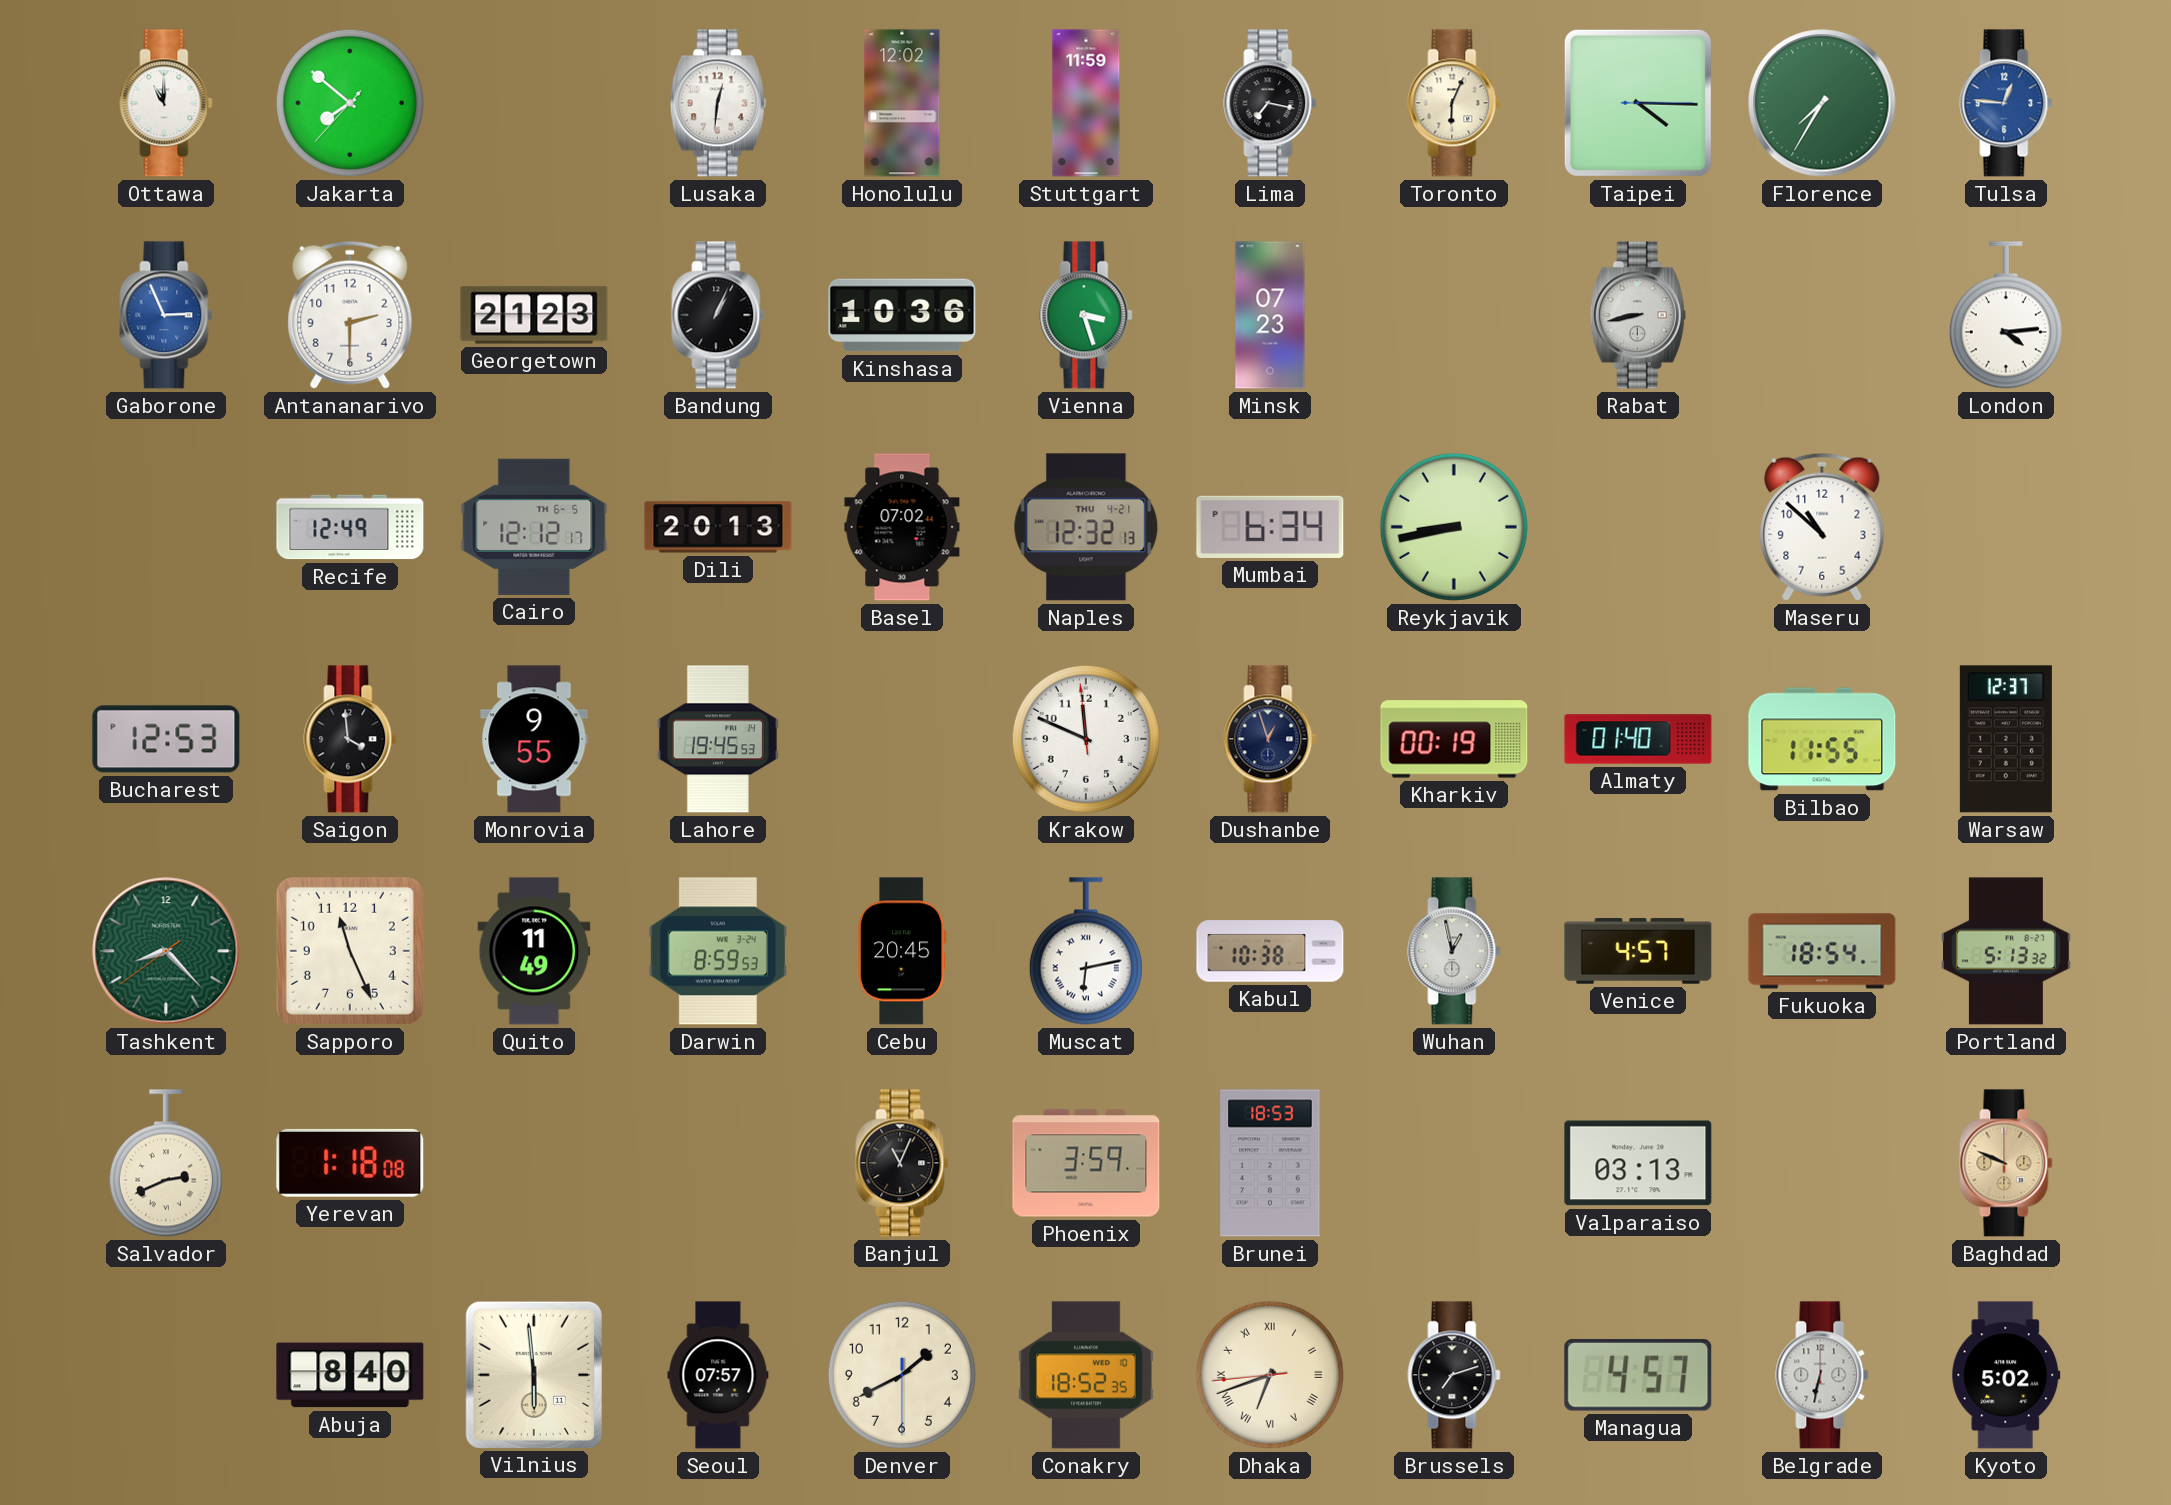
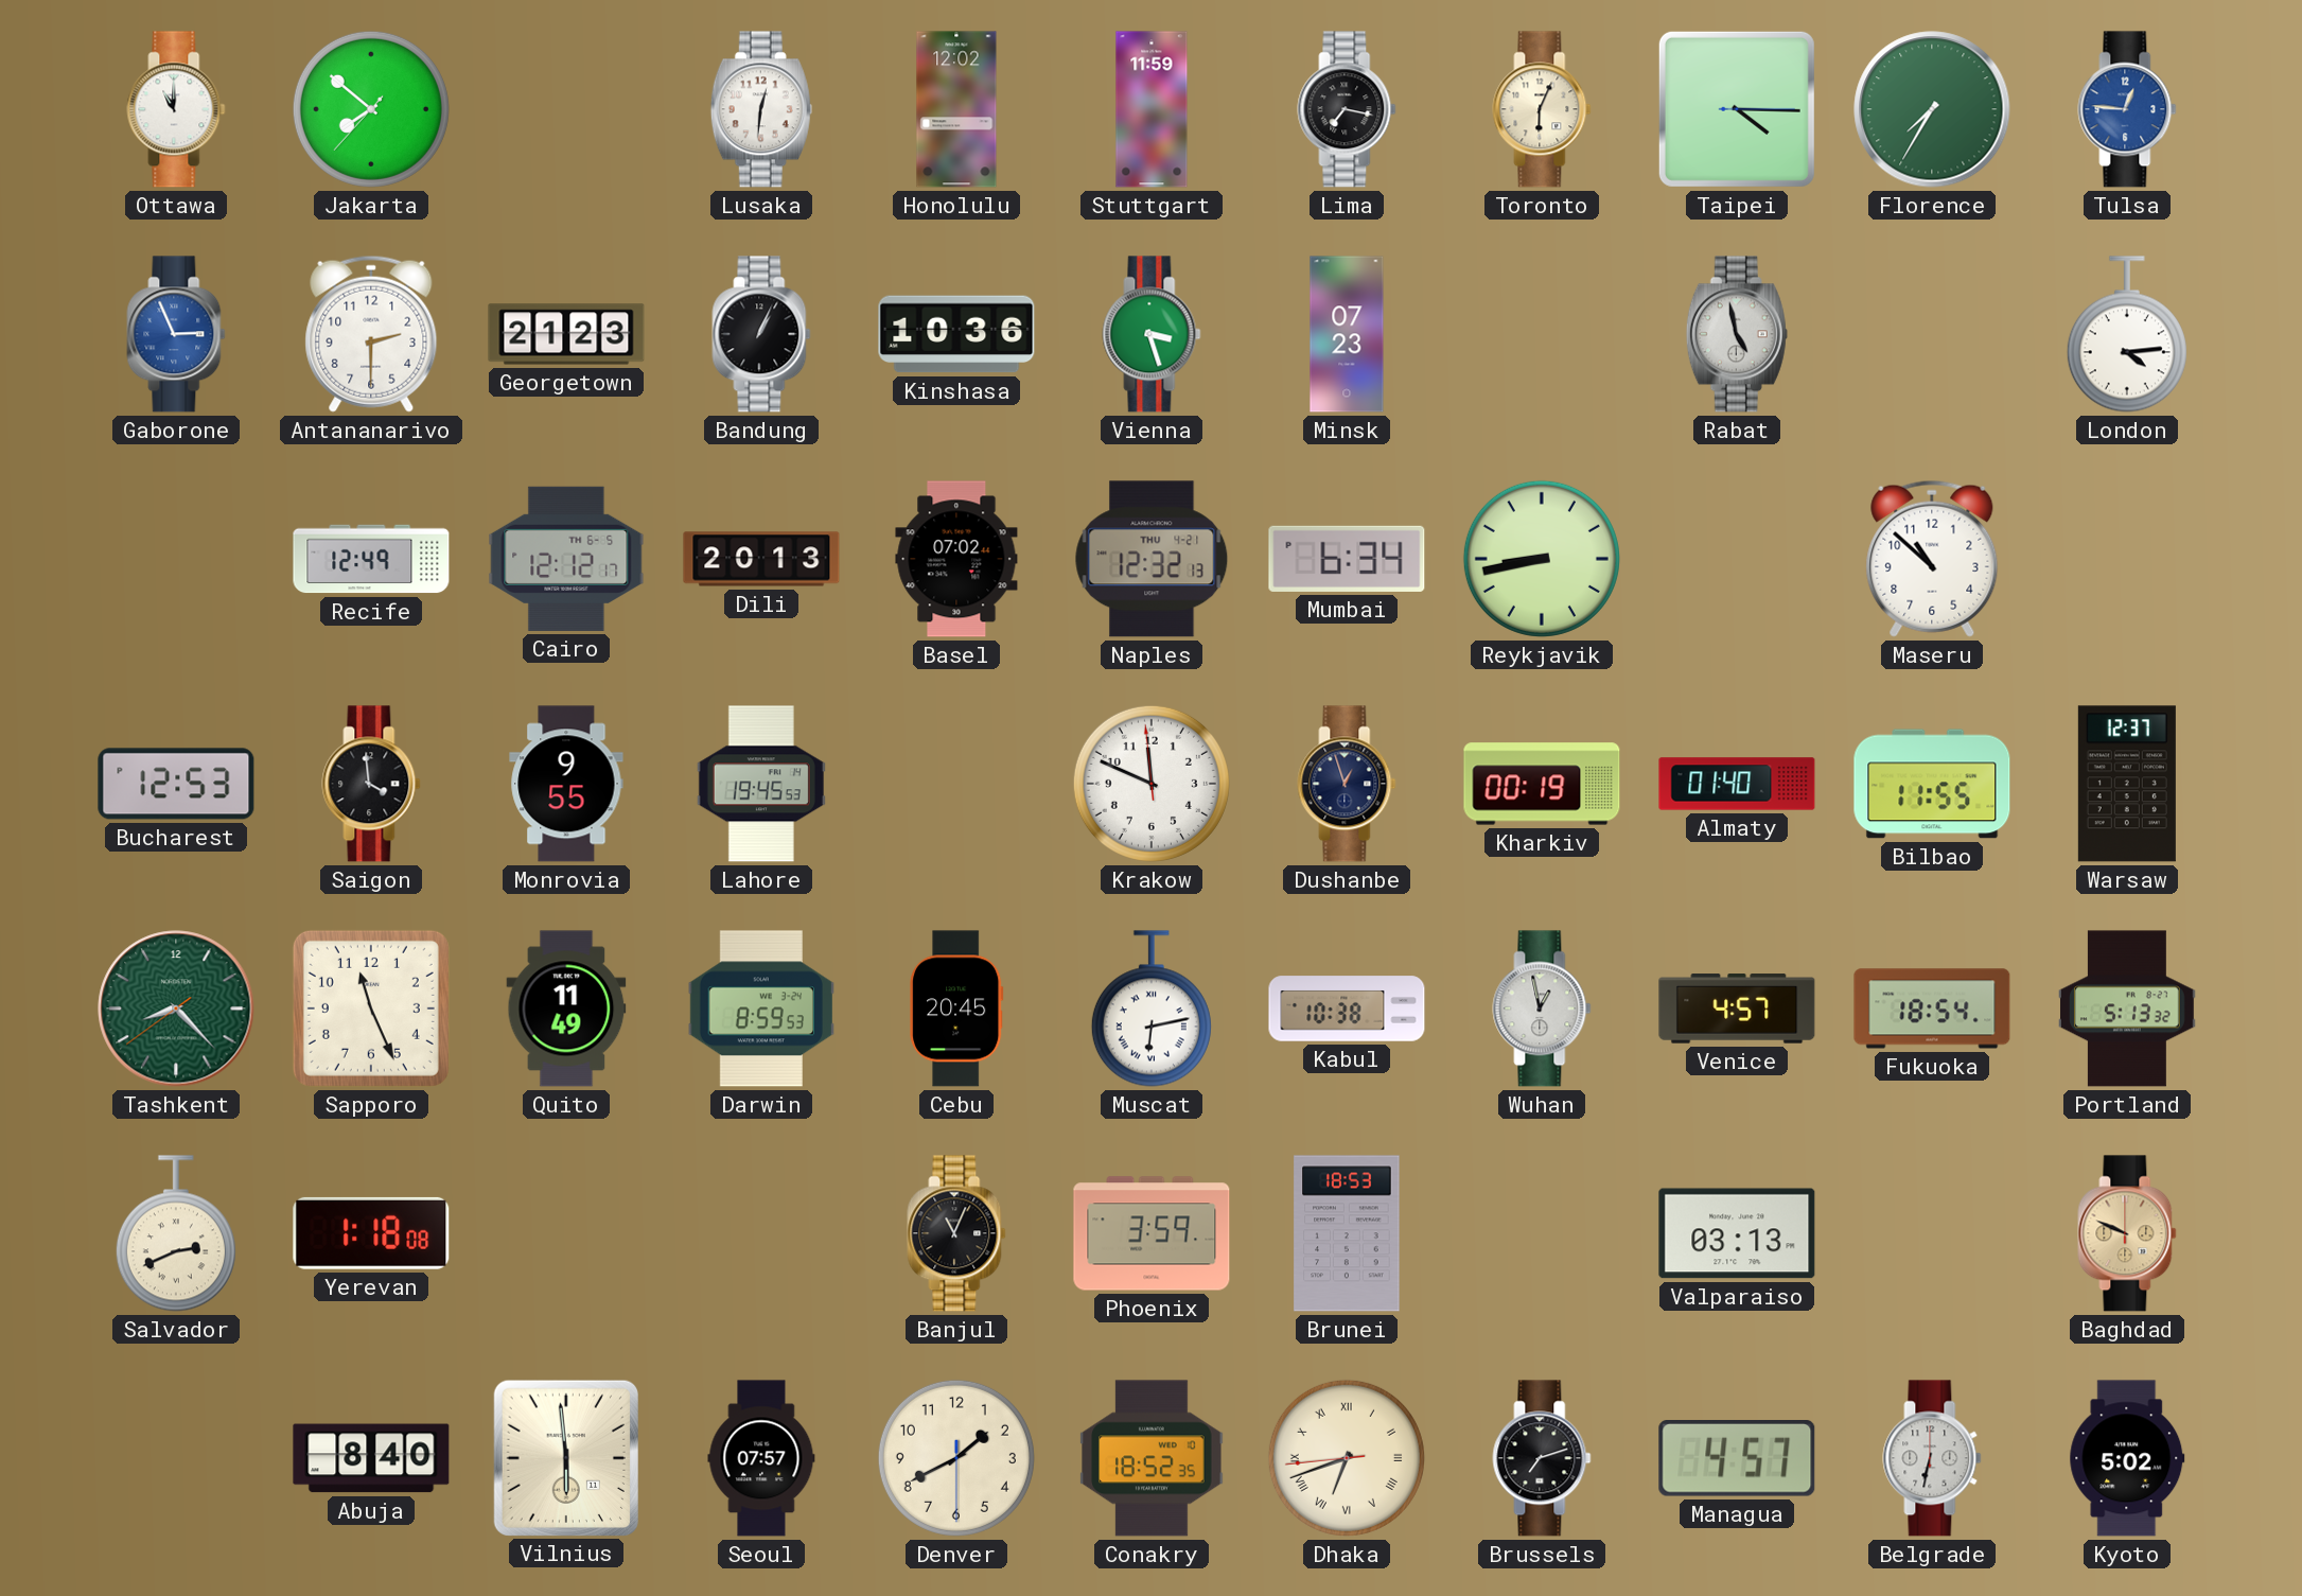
Rabat: 8:43 -> 4:58 (1737, 334)
